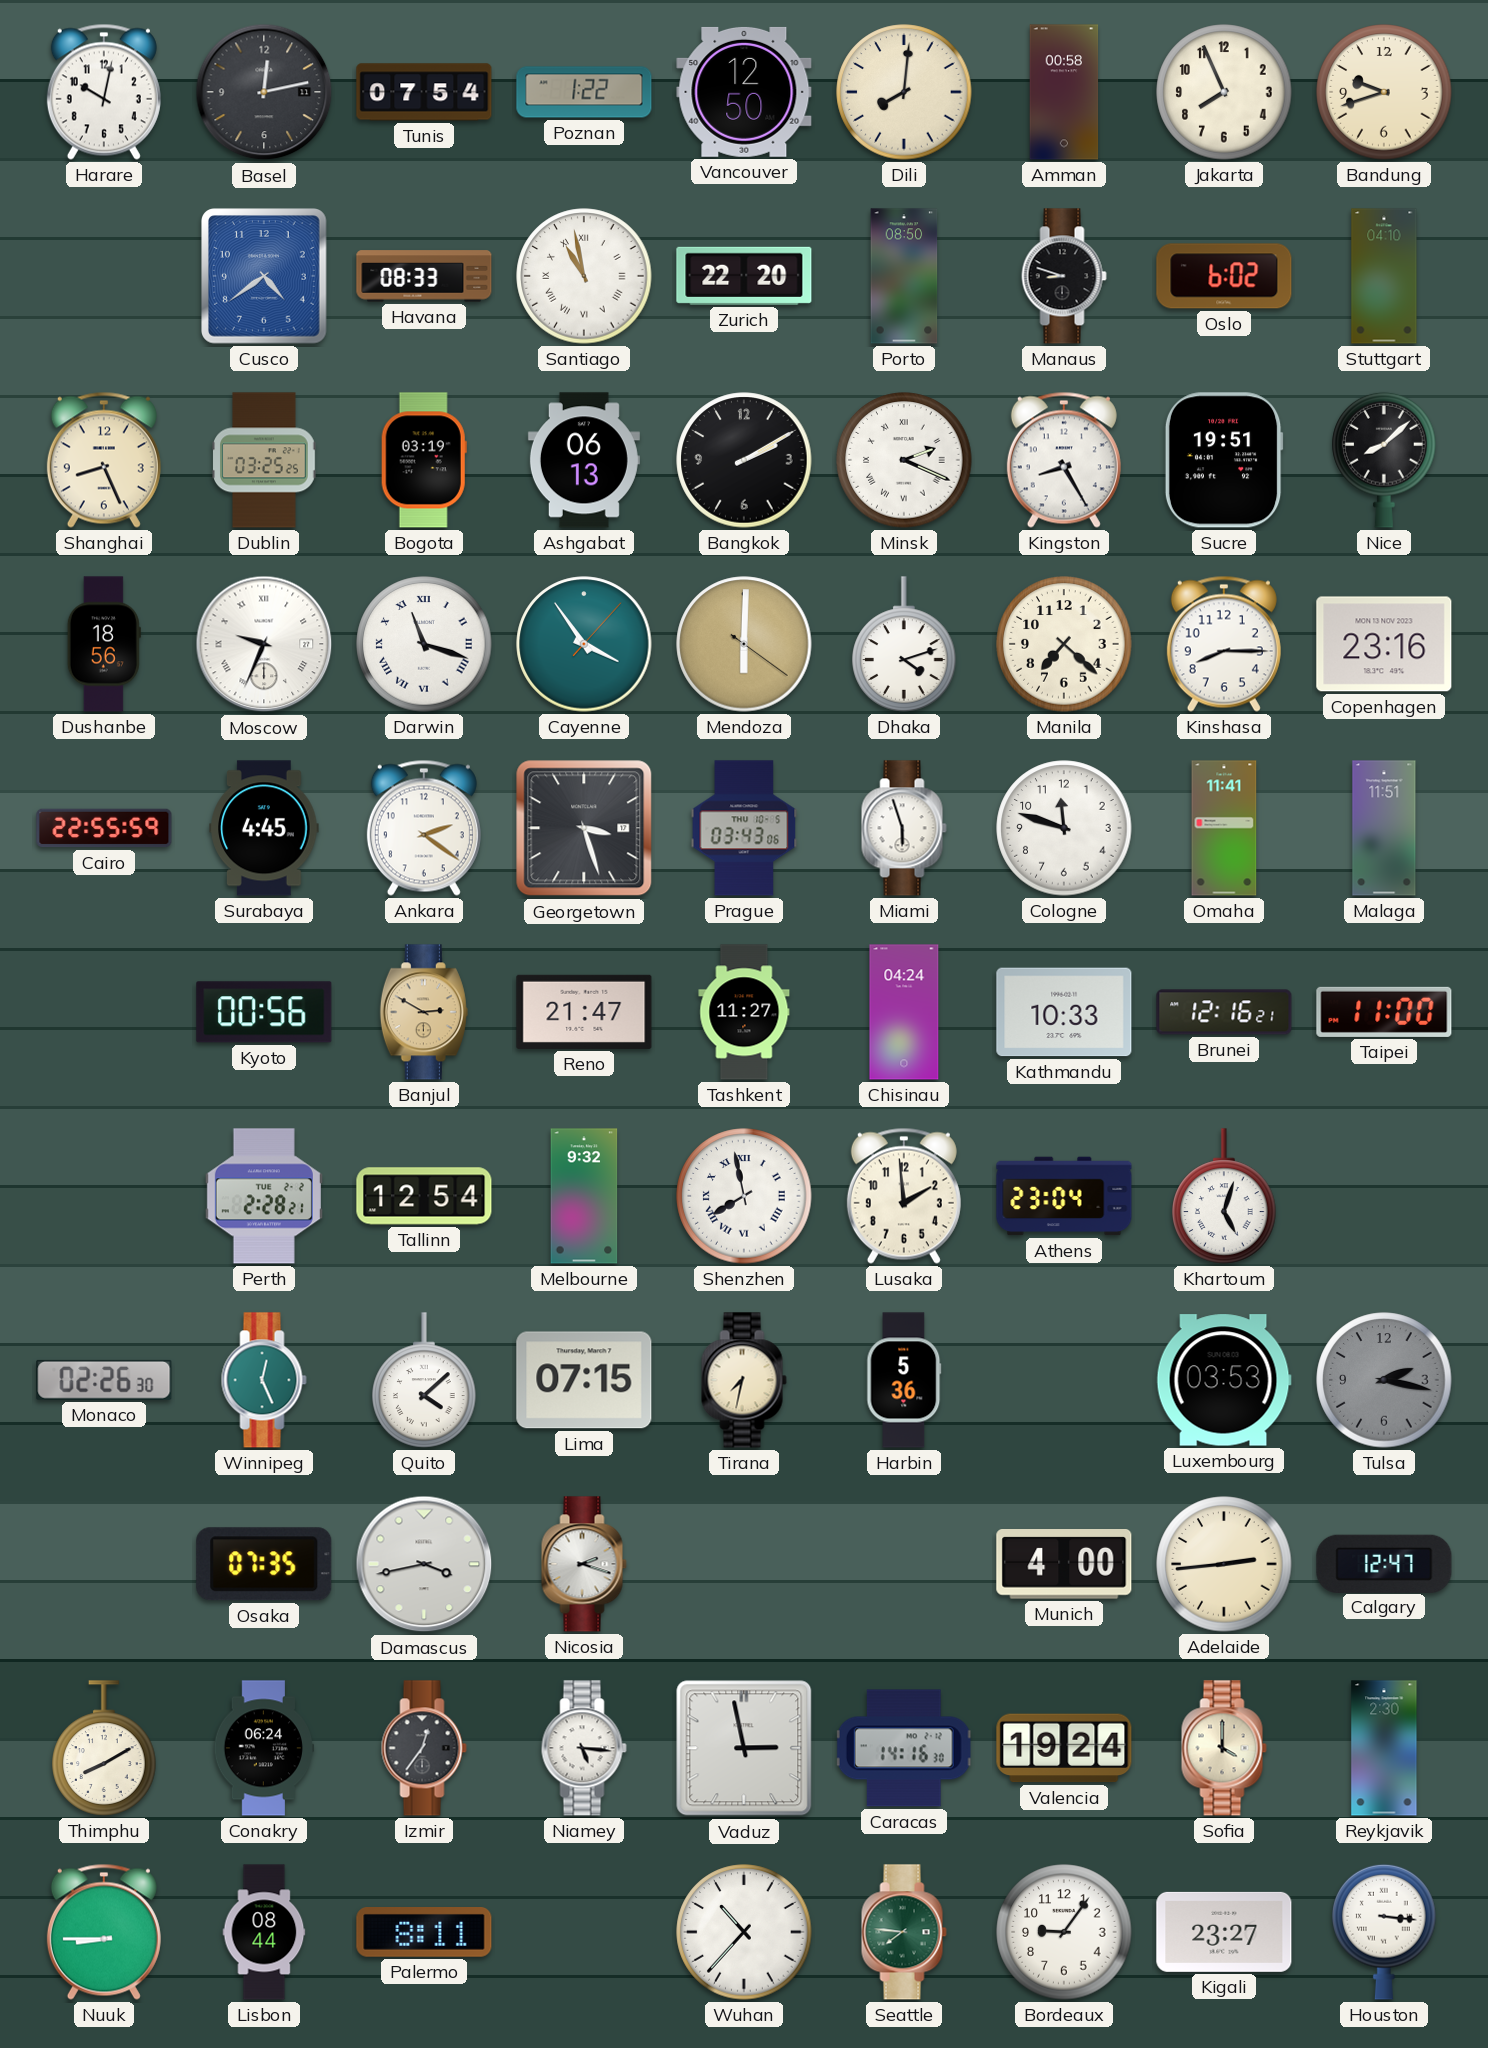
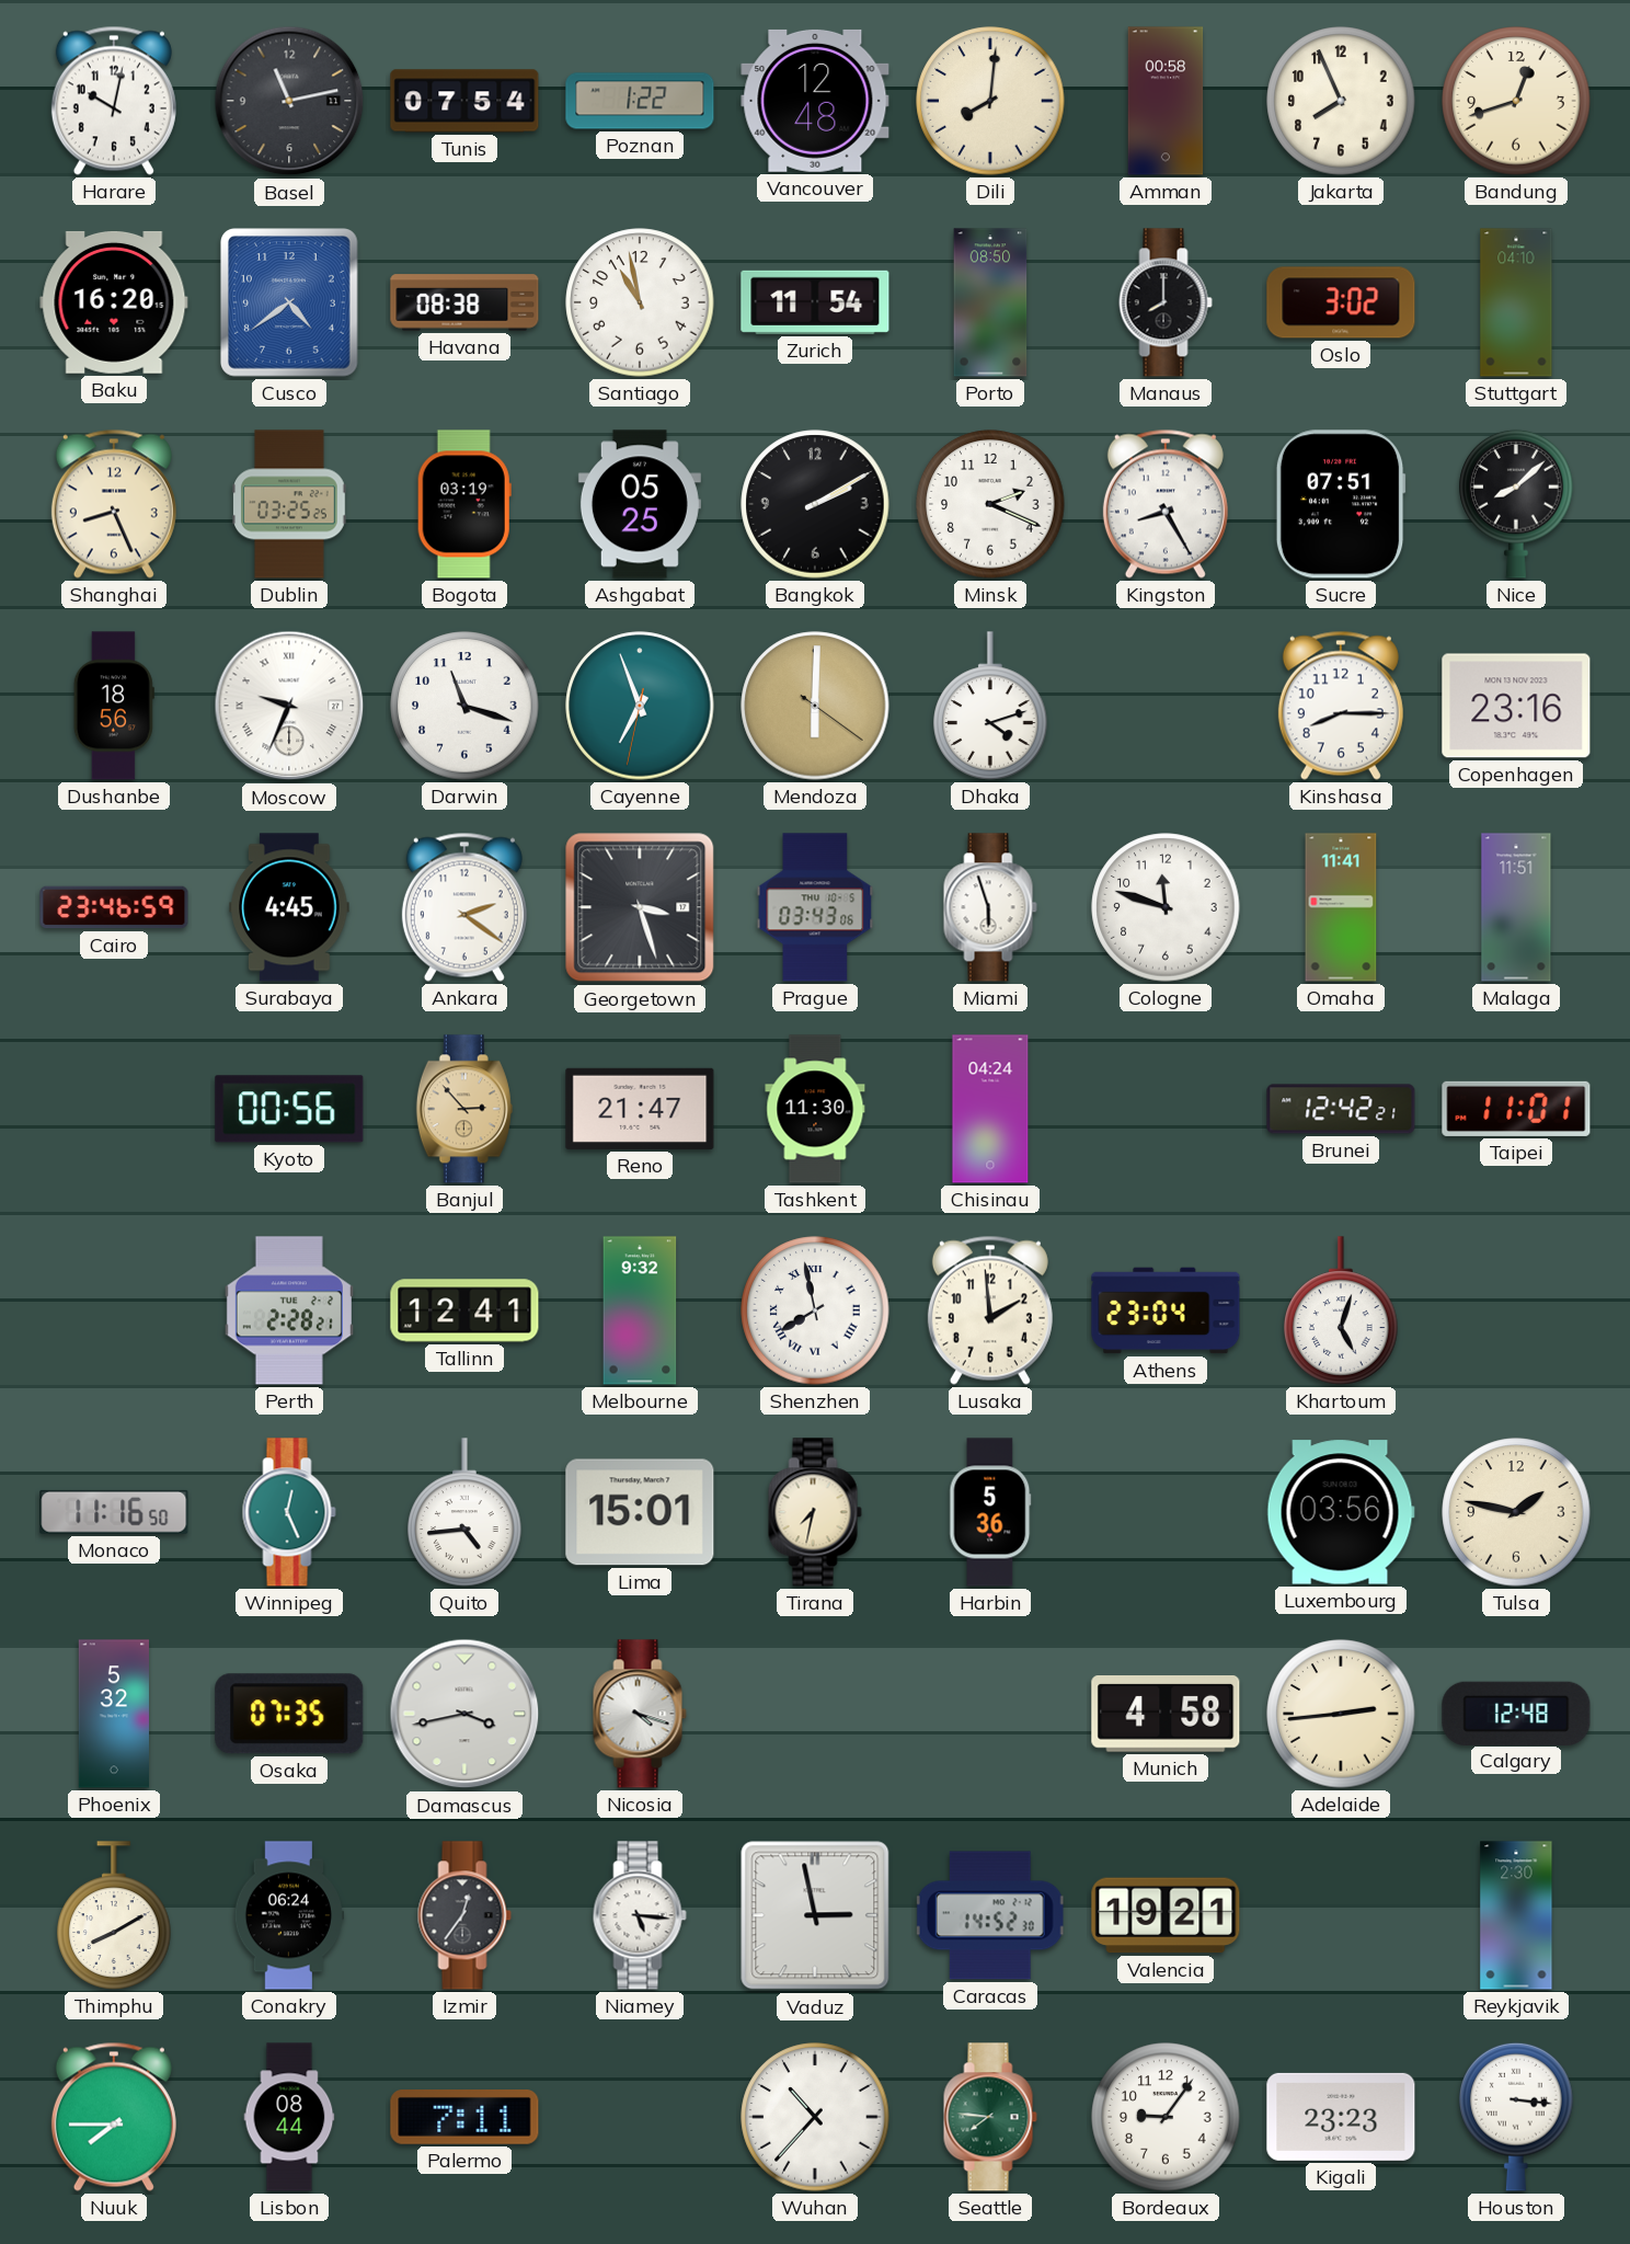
Basel: 12:13 -> 11:13 (289, 101)
Vancouver: 12:50 -> 12:48 (815, 101)
Bandung: 9:42 -> 12:42 (1516, 101)
Baku: none -> 16:20 (114, 302)
Havana: 08:33 -> 08:38 (464, 302)
Santiago numerals: Roman -> Arabic (640, 302)
Zurich: 22:20 -> 11:54 (815, 302)
Manaus: 8:48 -> 8:00 (1166, 302)
Oslo: 6:02 -> 3:02 (1341, 302)
Ashgabat: 06:13 -> 05:25 (640, 504)
Minsk numerals: Roman -> Arabic (990, 504)
Sucre: 19:51 -> 07:51 (1341, 504)
Darwin numerals: Roman -> Arabic (464, 706)
Cayenne: 3:54 -> 6:56 (640, 706)
Manila: 7:22 -> none (1064, 644)
Cairo: 22:55 -> 23:46 (114, 907)
Banjul: 2:50 -> 2:53 (464, 1109)
Tashkent: 11:27 -> 11:30 (815, 1109)
Kathmandu: 10:33 -> none (1064, 1012)
Brunei: 12:16 -> 12:42 (1341, 1109)
Taipei: 11:00 -> 11:01 (1516, 1109)
Tallinn: 12:54 -> 12:41 (464, 1310)
Monaco: 02:26 -> 11:16 (114, 1512)
Quito: 4:08 -> 4:44 (464, 1512)
Lima: 07:15 -> 15:01 (640, 1512)
Luxembourg: 03:53 -> 03:56 (1341, 1512)
Tulsa: 2:17 -> 1:47 (1516, 1512)
Tulsa dial: grey -> cream (1516, 1512)
Phoenix: none -> 5:32 (113, 1714)
Nicosia: 2:18 -> 4:18 (640, 1714)
Munich: 4:00 -> 4:58 (1166, 1715)
Calgary: 12:47 -> 12:48 (1516, 1713)
Caracas: 14:16 -> 14:52 (990, 1915)
Valencia: 19:24 -> 19:21 (1166, 1915)
Sofia: 4:00 -> none (1224, 1748)
Nuuk: 8:45 -> 7:45 (114, 2117)
Palermo: 8:11 -> 7:11 (464, 2118)
Kigali: 23:27 -> 23:23 (1341, 2117)
